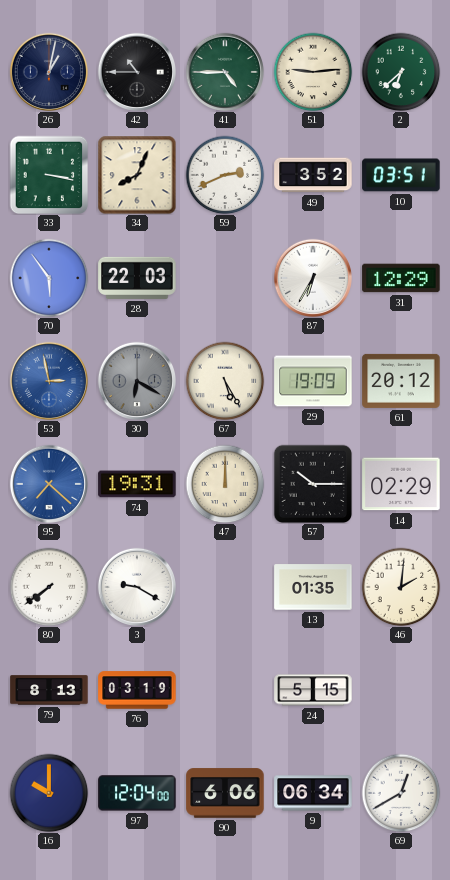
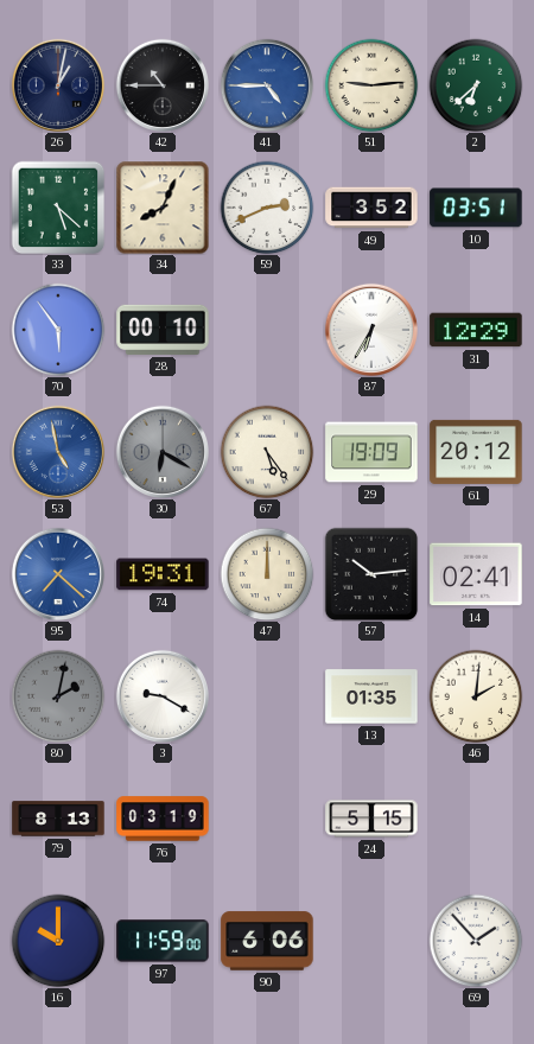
41 dial: green -> blue (266, 84)
33: 3:17 -> 5:22 (58, 208)
28: 22:03 -> 00:10 (163, 330)
53: 2:58 -> 4:58 (57, 451)
67: 5:25 -> 5:24 (267, 452)
57: 10:15 -> 10:14 (371, 574)
14: 02:29 -> 02:41 (476, 574)
80: 7:39 -> 2:02 (58, 696)
80 dial: white -> grey (58, 696)
97: 12:04 -> 11:59 (163, 941)
9: 06:34 -> none (313, 793)
69: 12:40 -> 1:53 (476, 941)
